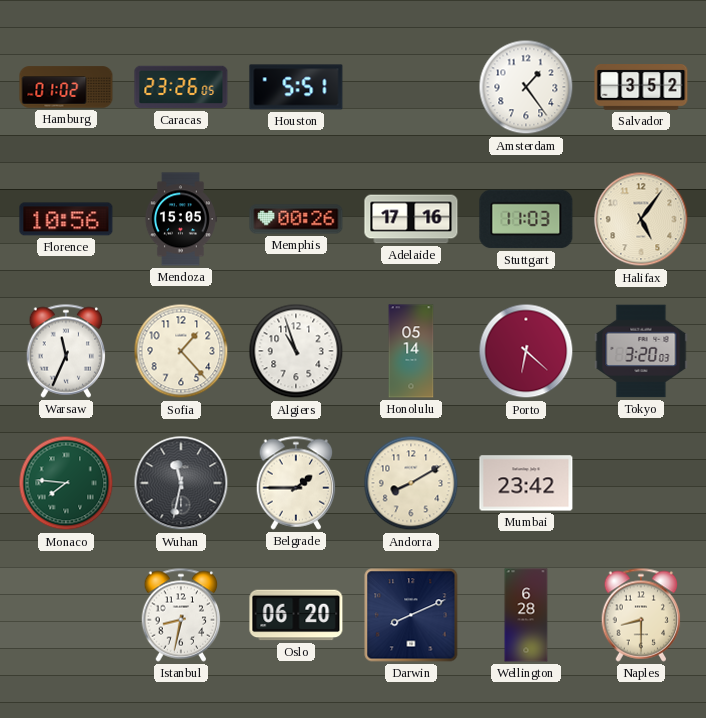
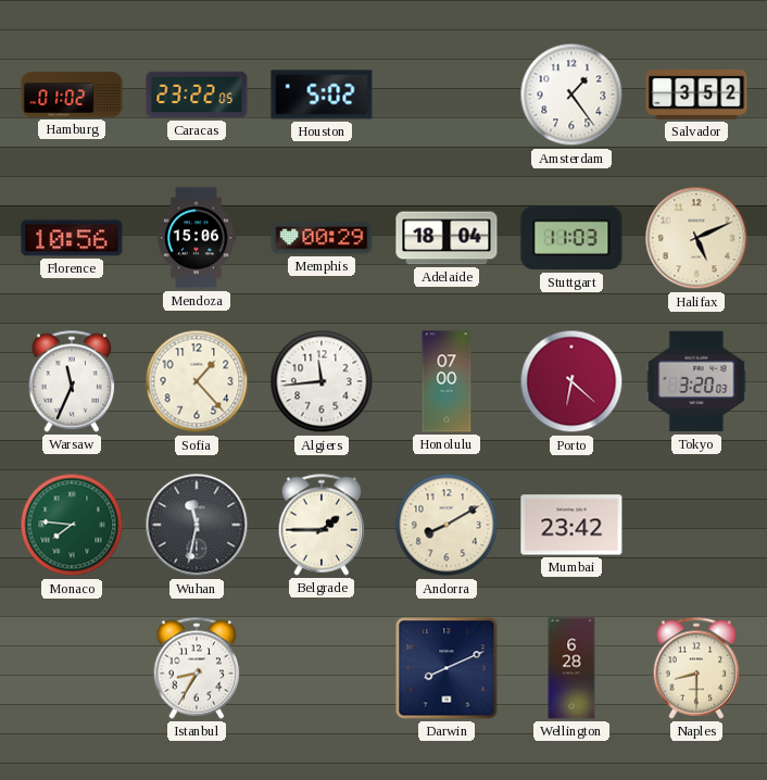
Caracas: 23:26 -> 23:22 (197, 95)
Houston: 5:51 -> 5:02 (322, 95)
Mendoza: 15:05 -> 15:06 (196, 238)
Memphis: 00:26 -> 00:29 (322, 238)
Adelaide: 17:16 -> 18:04 (447, 238)
Halifax: 5:06 -> 5:11 (696, 238)
Algiers: 10:57 -> 11:44 (322, 381)
Honolulu: 05:14 -> 07:00 (447, 381)
Istanbul: 8:32 -> 8:35 (197, 668)
Oslo: 06:20 -> none (296, 615)
